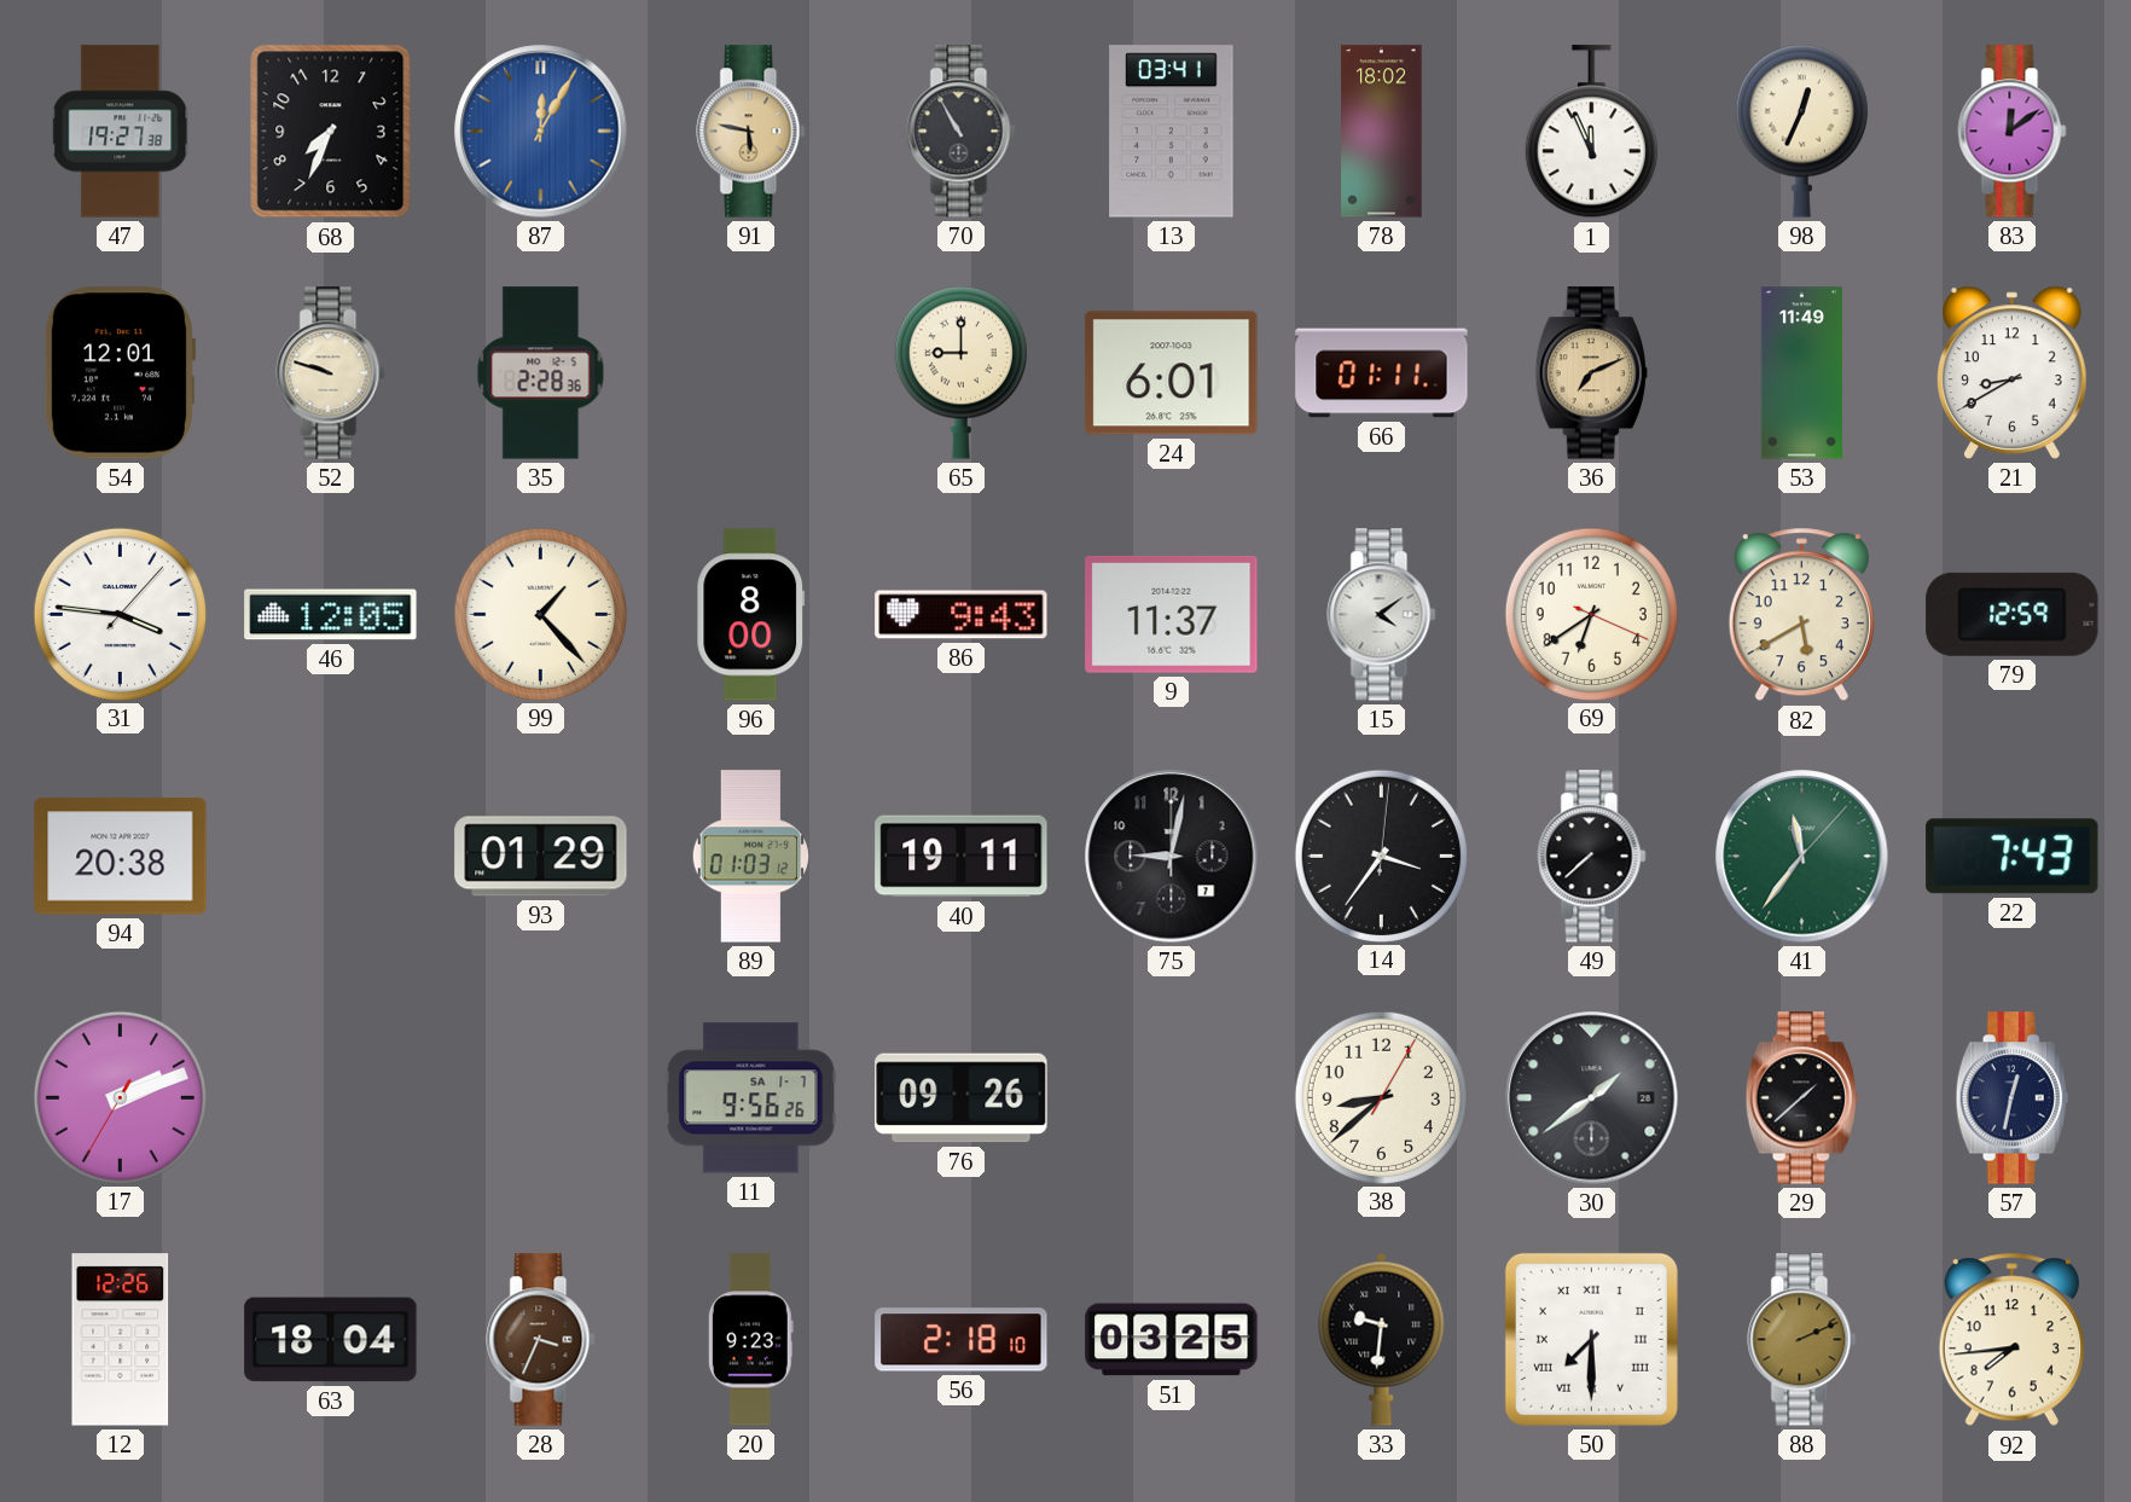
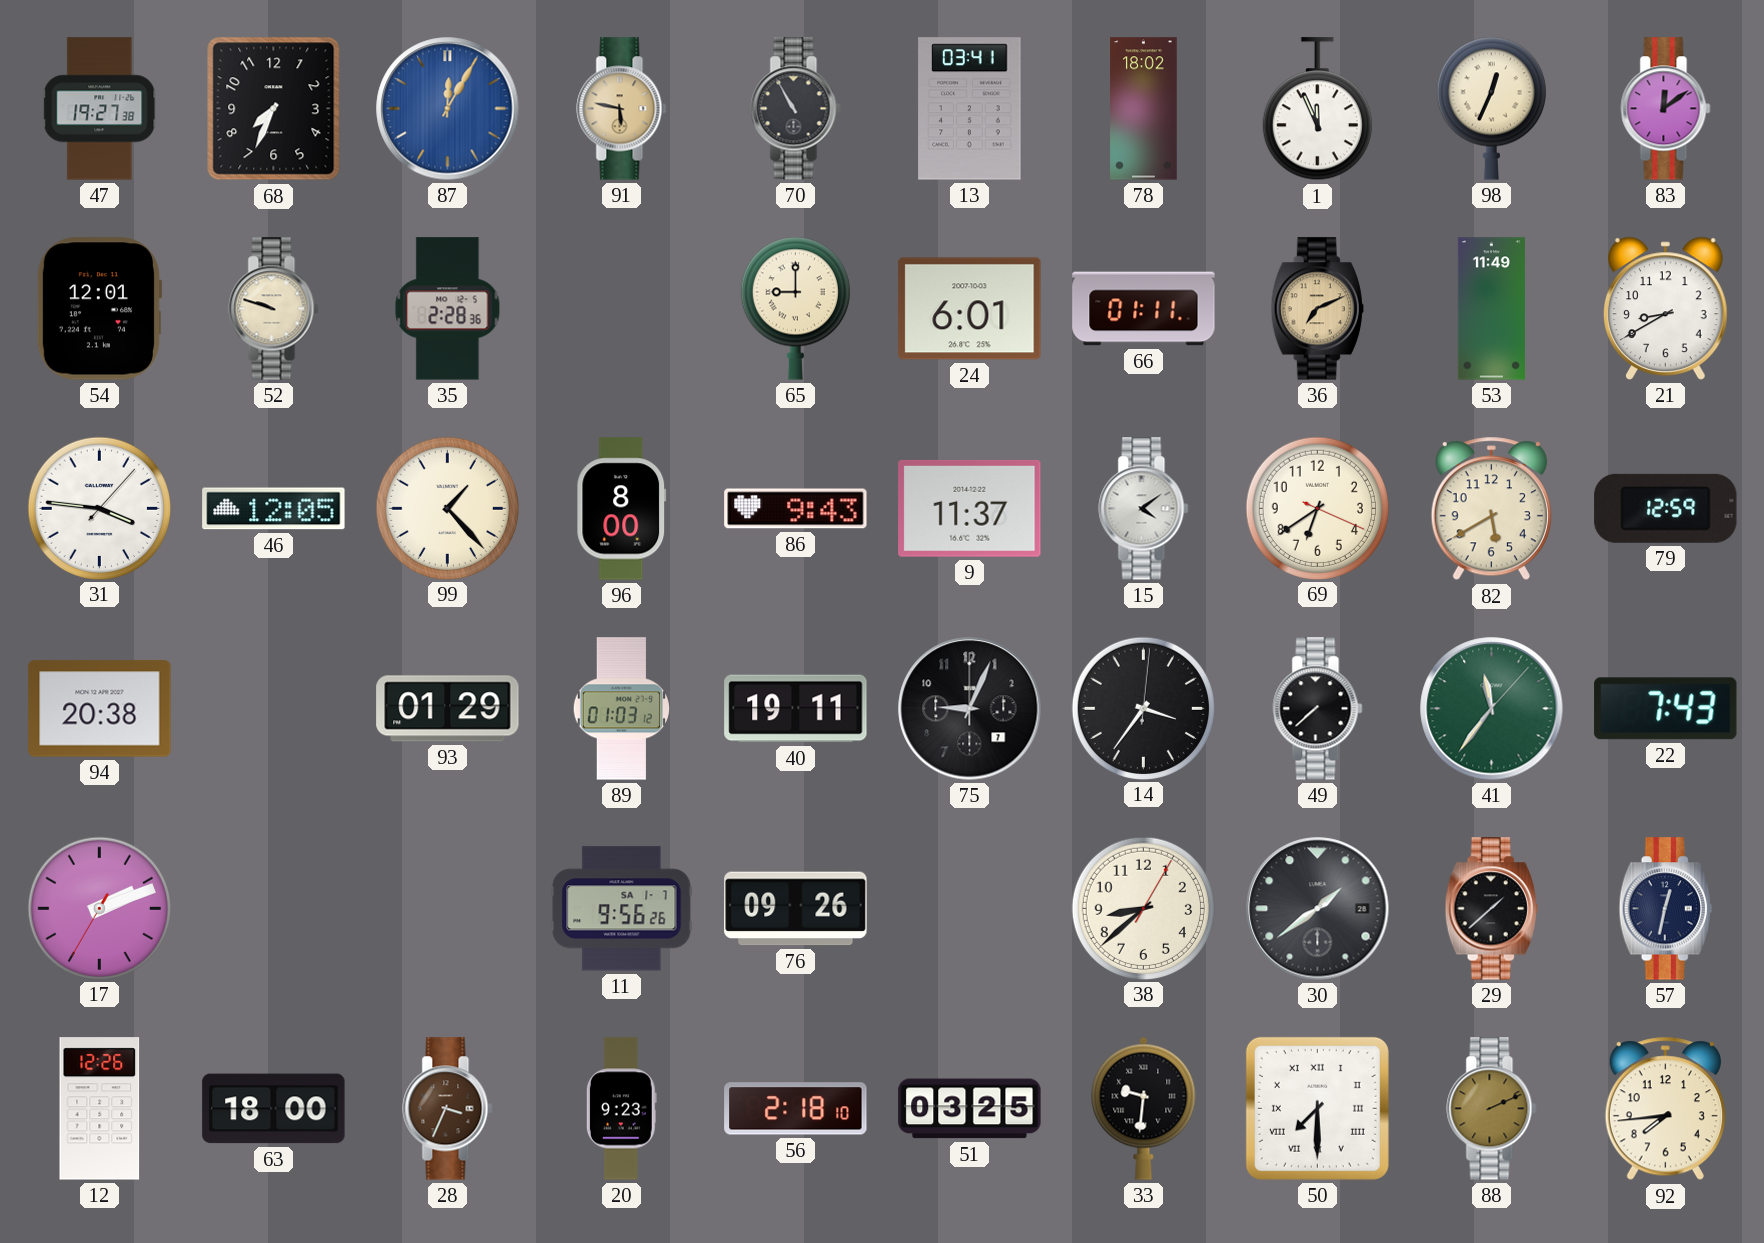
75: 9:02 -> 9:04 (970, 709)
63: 18:04 -> 18:00 (274, 1109)
